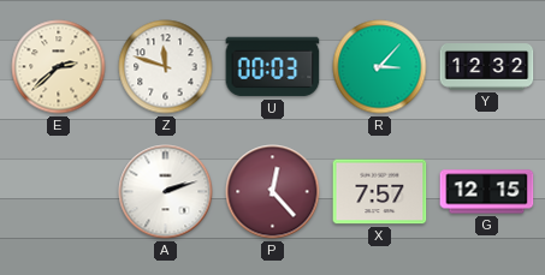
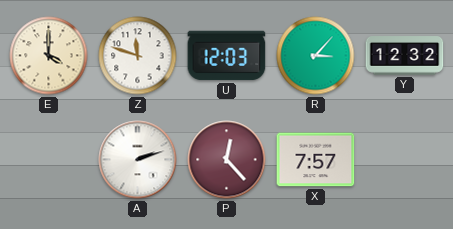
E: 2:38 -> 4:00 (49, 56)
U: 00:03 -> 12:03 (227, 56)
G: 12:15 -> none (487, 192)
